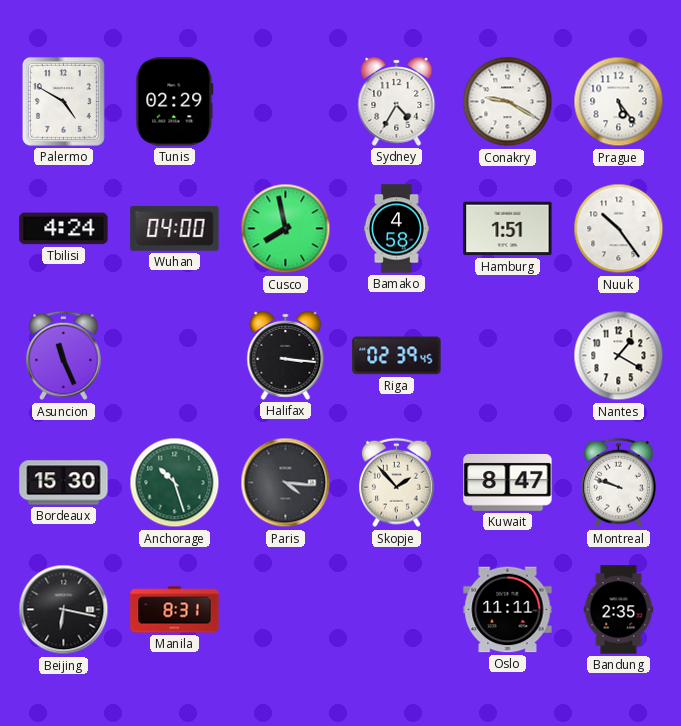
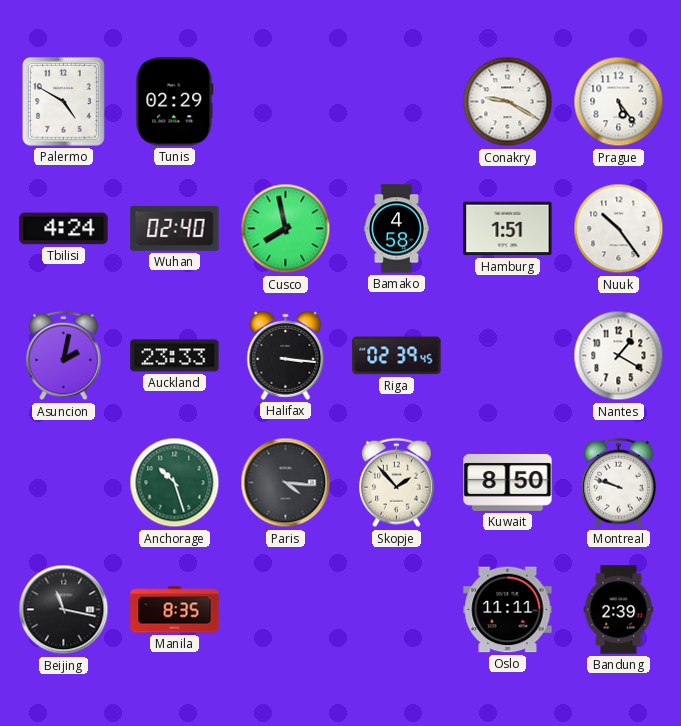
Sydney: 4:35 -> none (397, 101)
Wuhan: 04:00 -> 02:40 (175, 229)
Asuncion: 11:26 -> 2:02 (64, 356)
Auckland: none -> 23:33 (175, 356)
Bordeaux: 15:30 -> none (64, 483)
Kuwait: 8:47 -> 8:50 (508, 482)
Beijing: 6:17 -> 11:17 (64, 610)
Manila: 8:31 -> 8:35 (175, 610)
Bandung: 2:35 -> 2:39 (619, 610)
